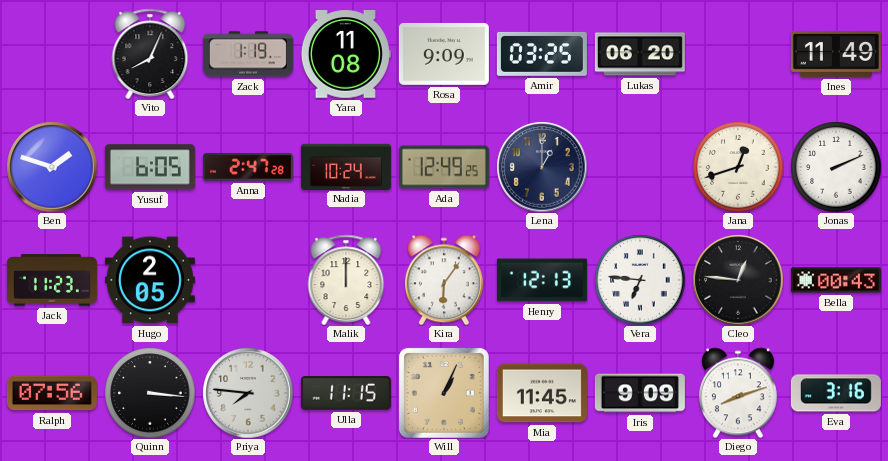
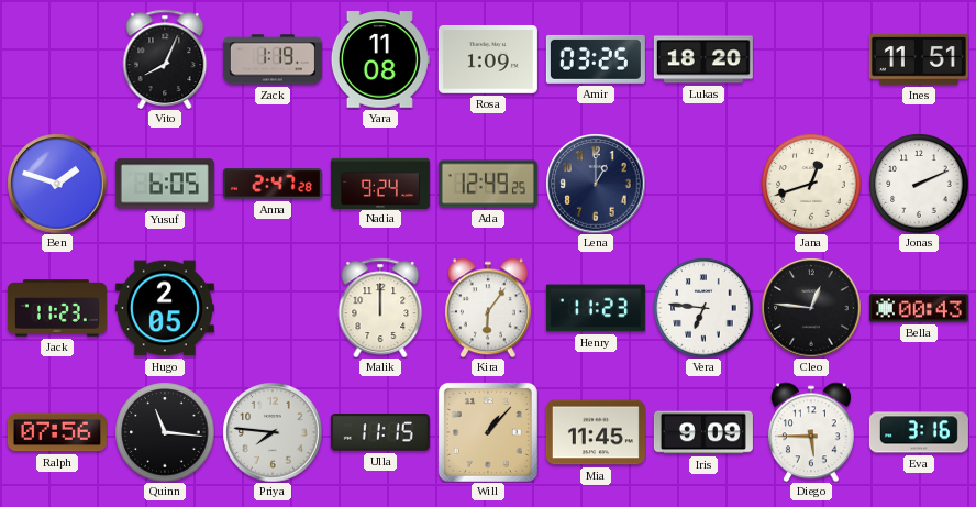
Rosa: 9:09 -> 1:09 (488, 59)
Lukas: 06:20 -> 18:20 (703, 59)
Ines: 11:49 -> 11:51 (919, 59)
Nadia: 10:24 -> 9:24 (380, 183)
Henry: 12:13 -> 11:23 (596, 308)
Quinn: 3:16 -> 11:16 (165, 432)
Will: 1:04 -> 1:07 (488, 432)
Diego: 8:12 -> 5:45 (811, 432)
